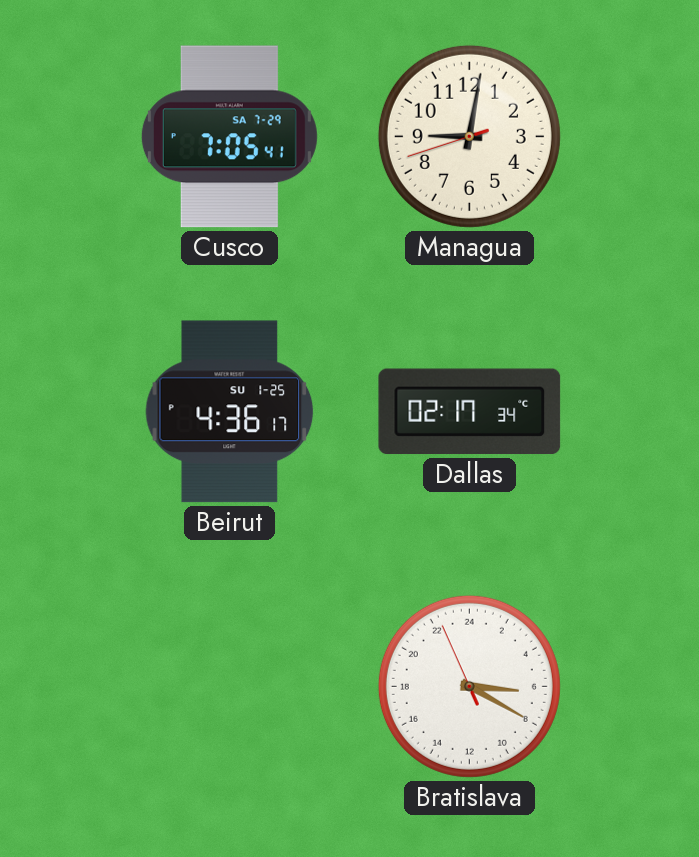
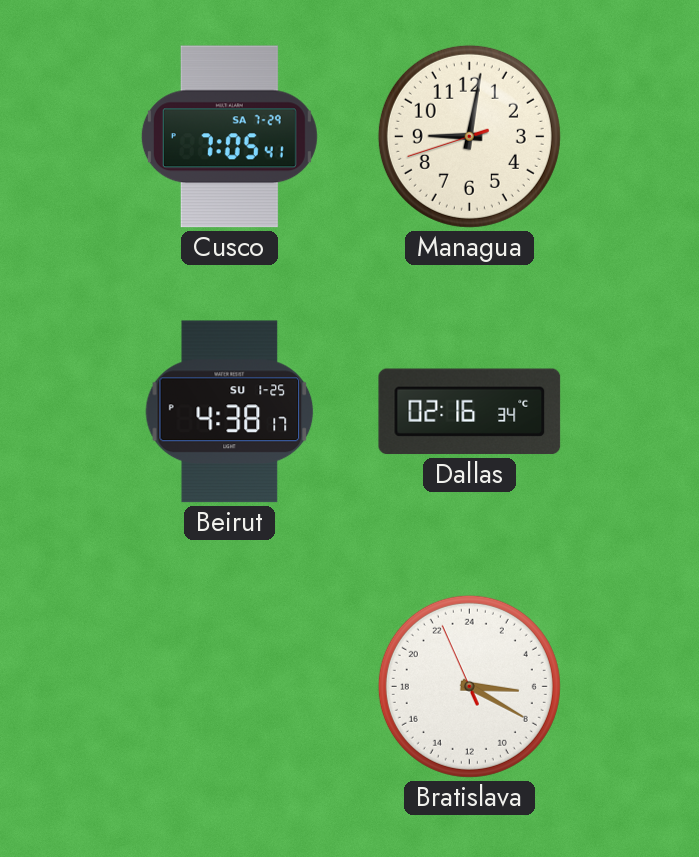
Beirut: 4:36 -> 4:38 (230, 412)
Dallas: 02:17 -> 02:16 (470, 412)
